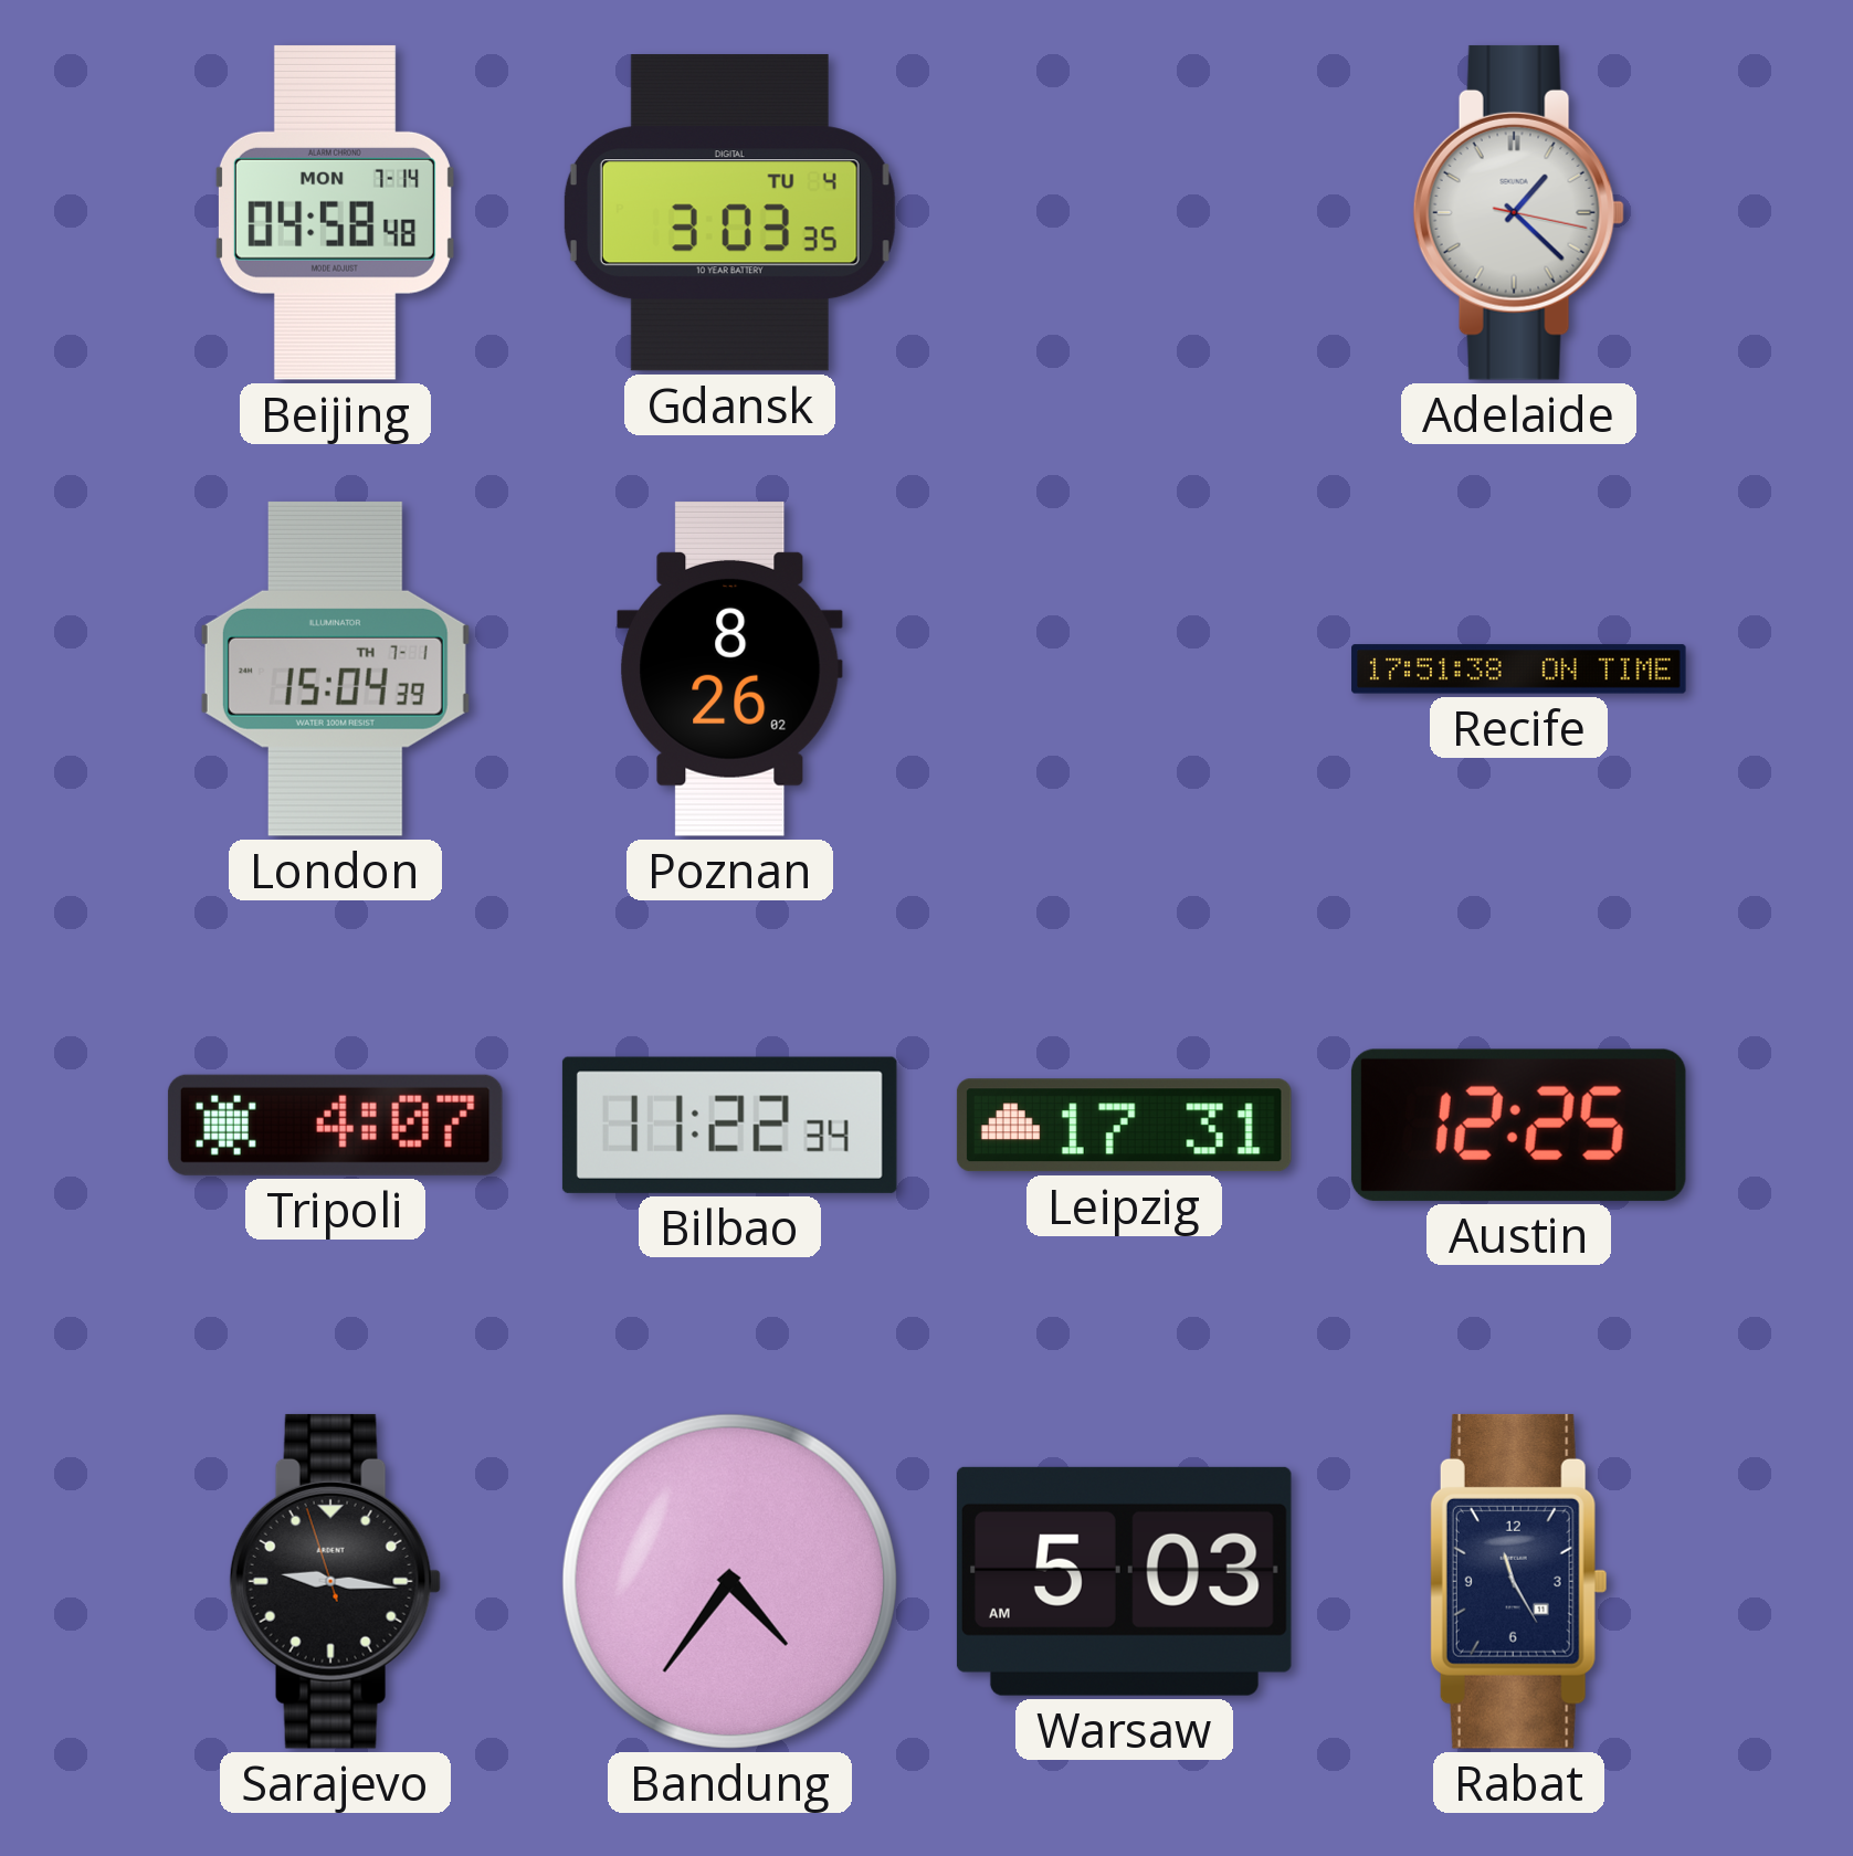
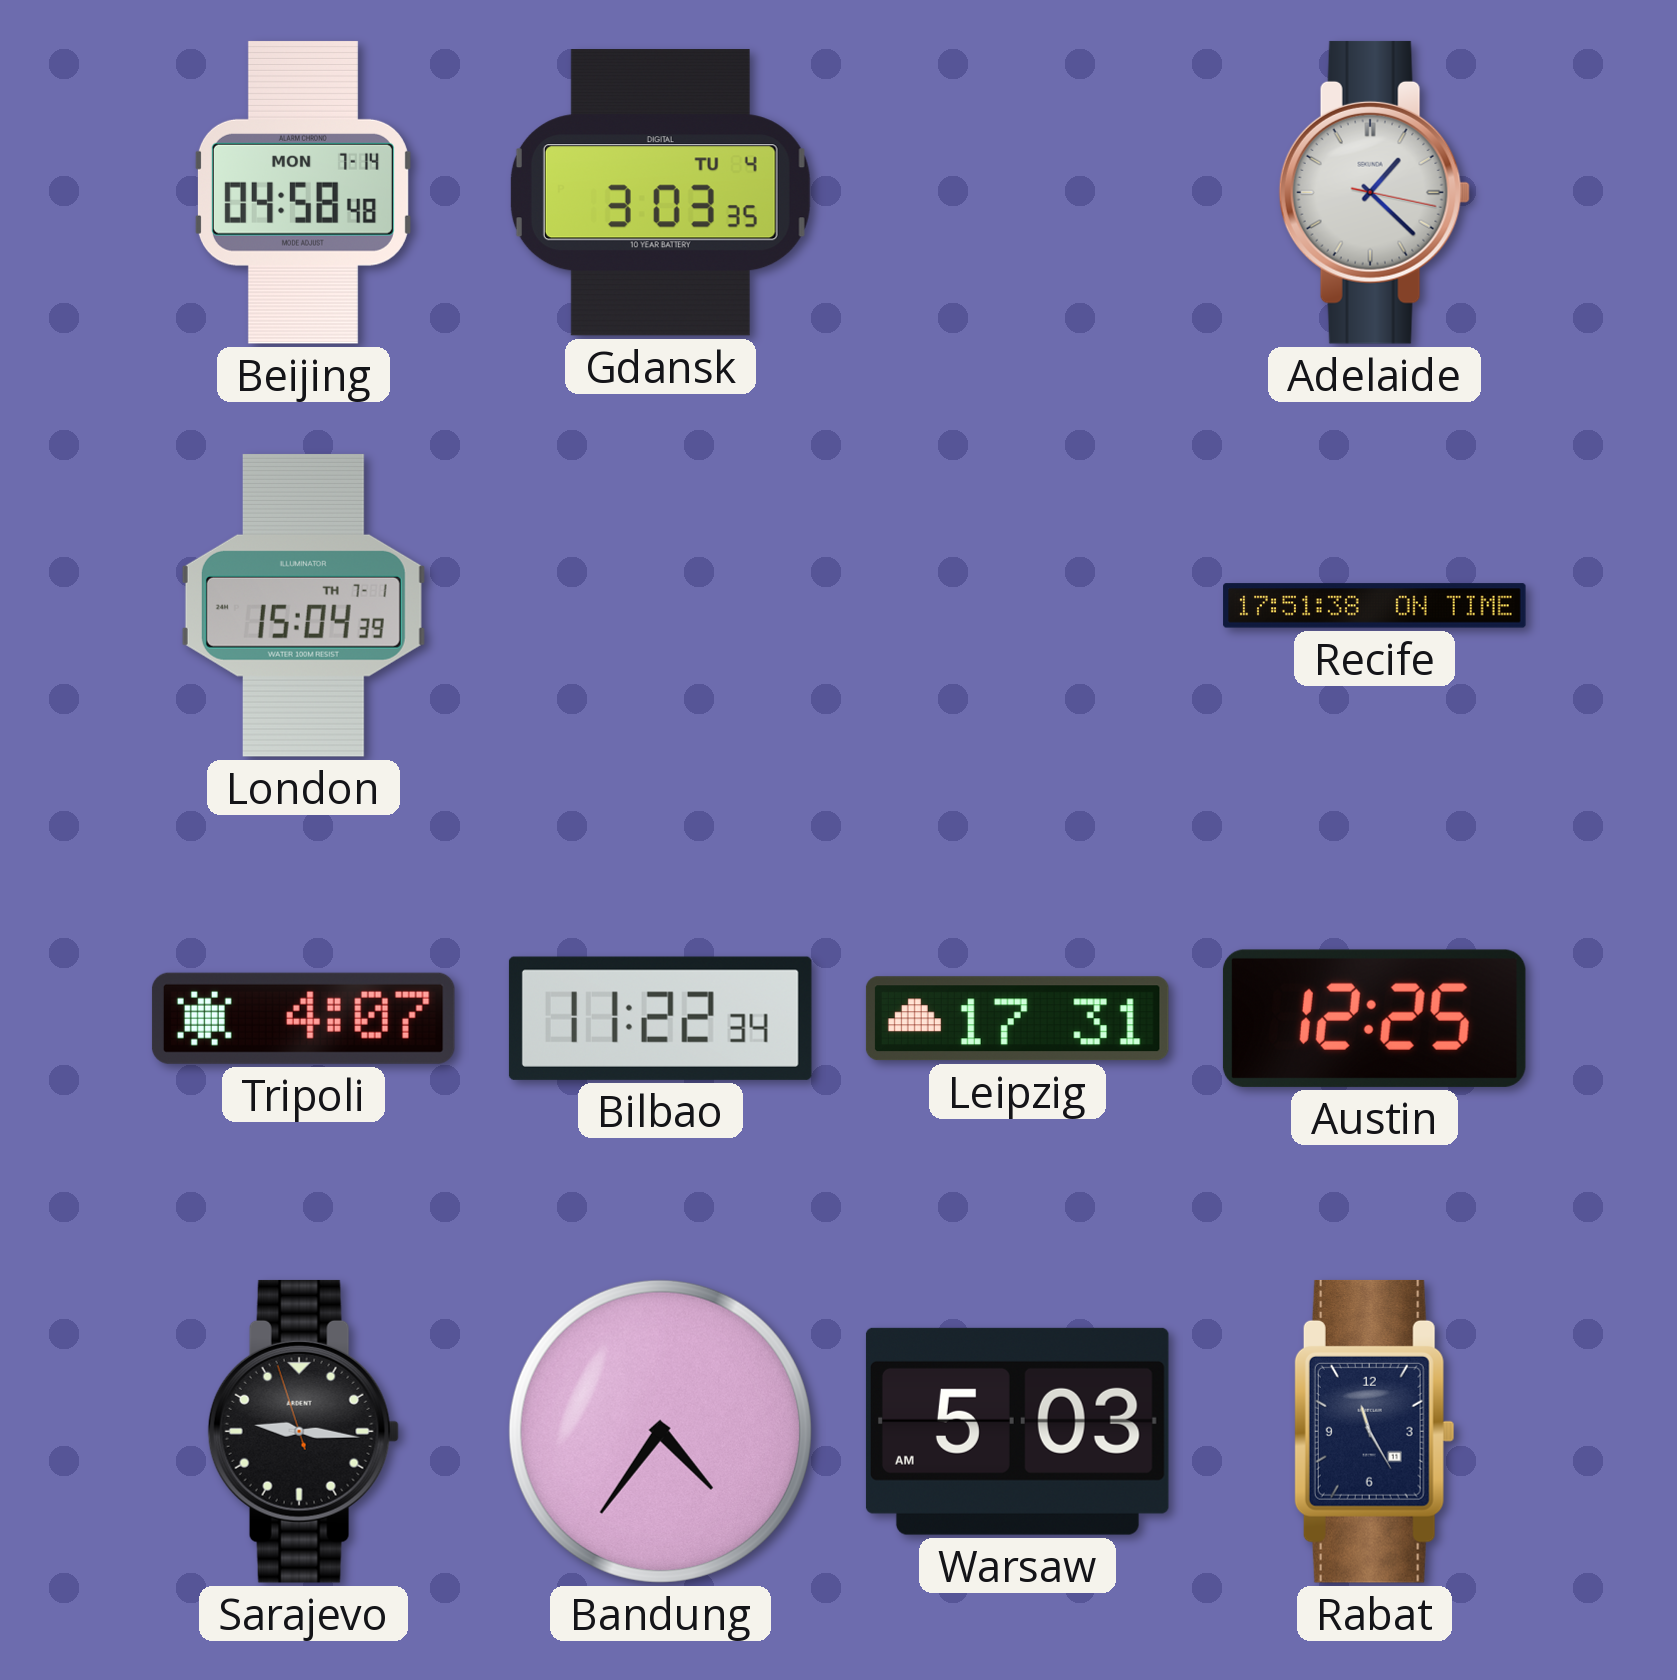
Poznan: 8:26 -> none (730, 668)
